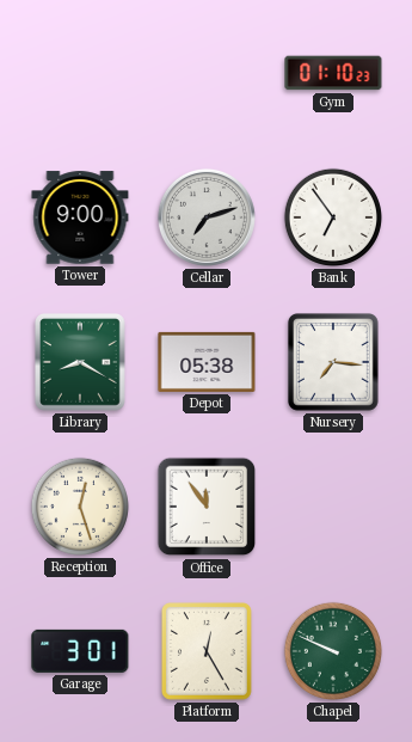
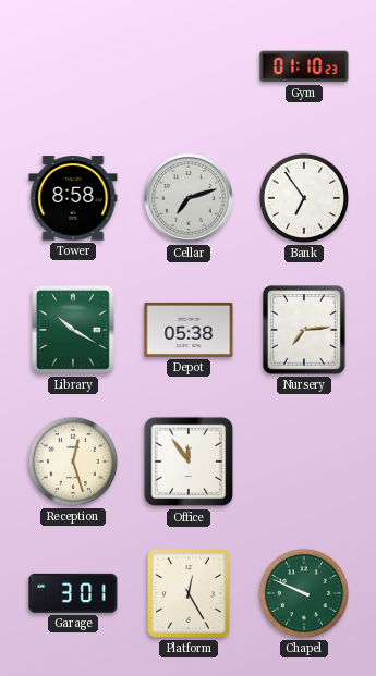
Tower: 9:00 -> 8:58 (73, 198)
Library: 8:20 -> 10:20 (74, 331)
Nursery: 7:16 -> 7:14 (304, 331)
